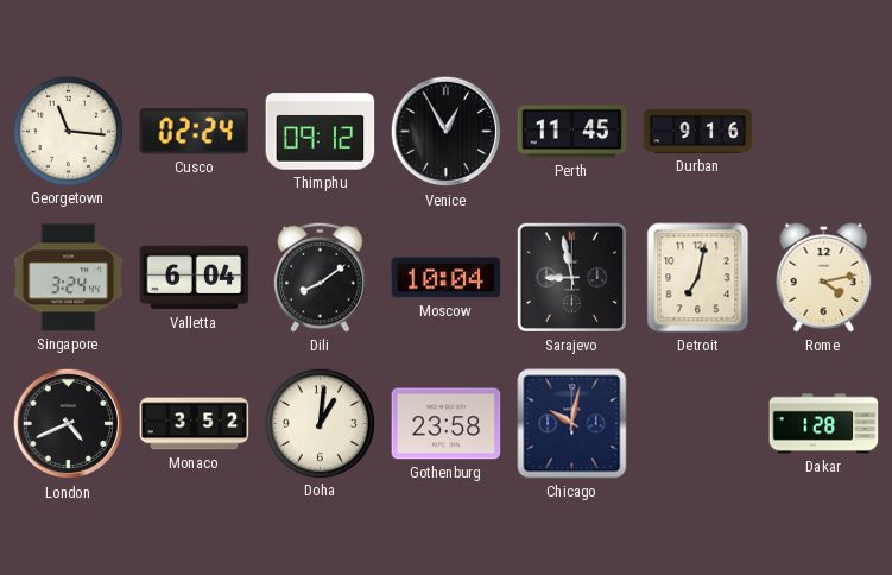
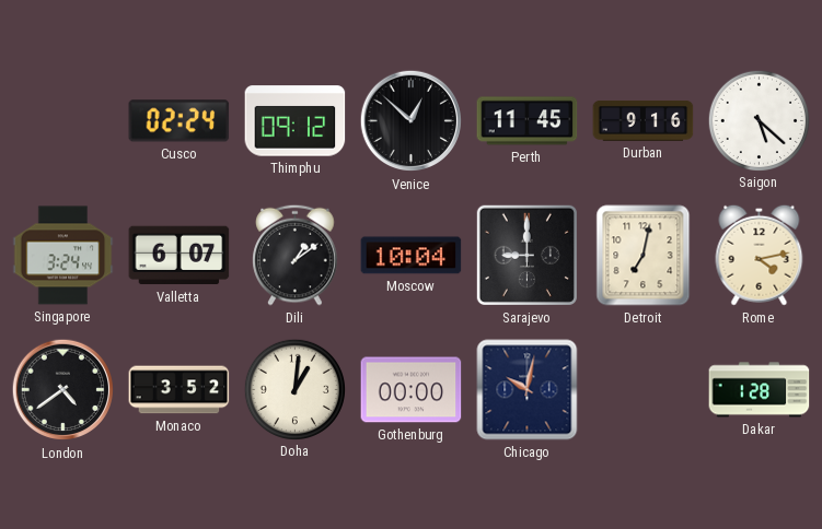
Georgetown: 11:16 -> none (68, 131)
Venice: 12:55 -> 12:52 (412, 121)
Saigon: none -> 5:22 (759, 120)
Valletta: 6:04 -> 6:07 (180, 256)
Dili: 8:09 -> 1:09 (296, 255)
Sarajevo: 8:58 -> 9:00 (526, 255)
London: 4:41 -> 4:39 (63, 390)
Gothenburg: 23:58 -> 00:00 (412, 390)
